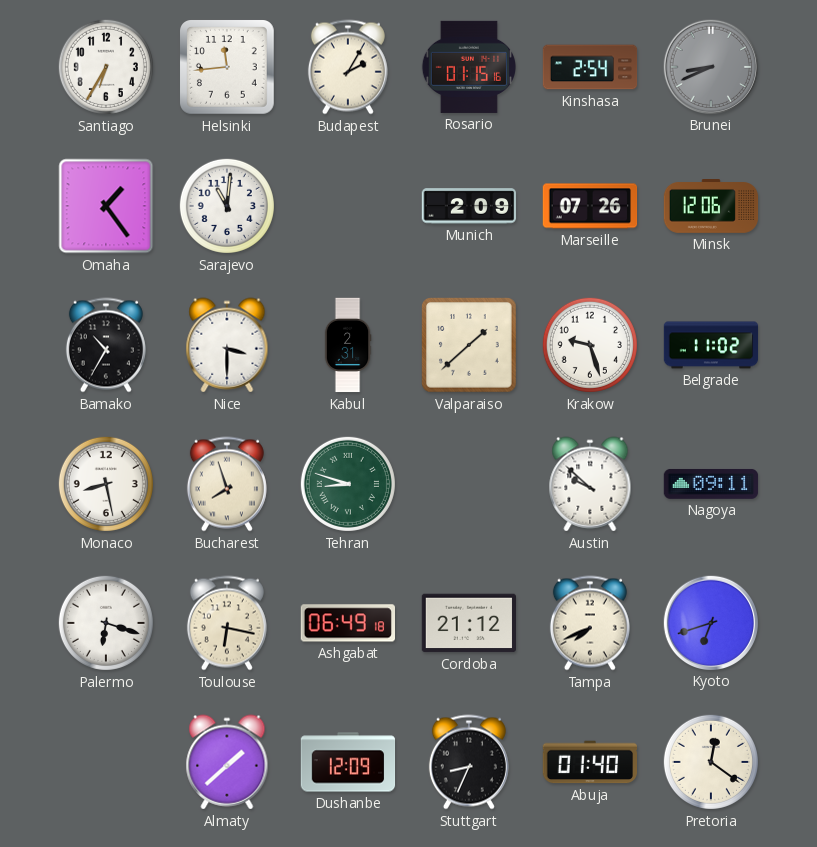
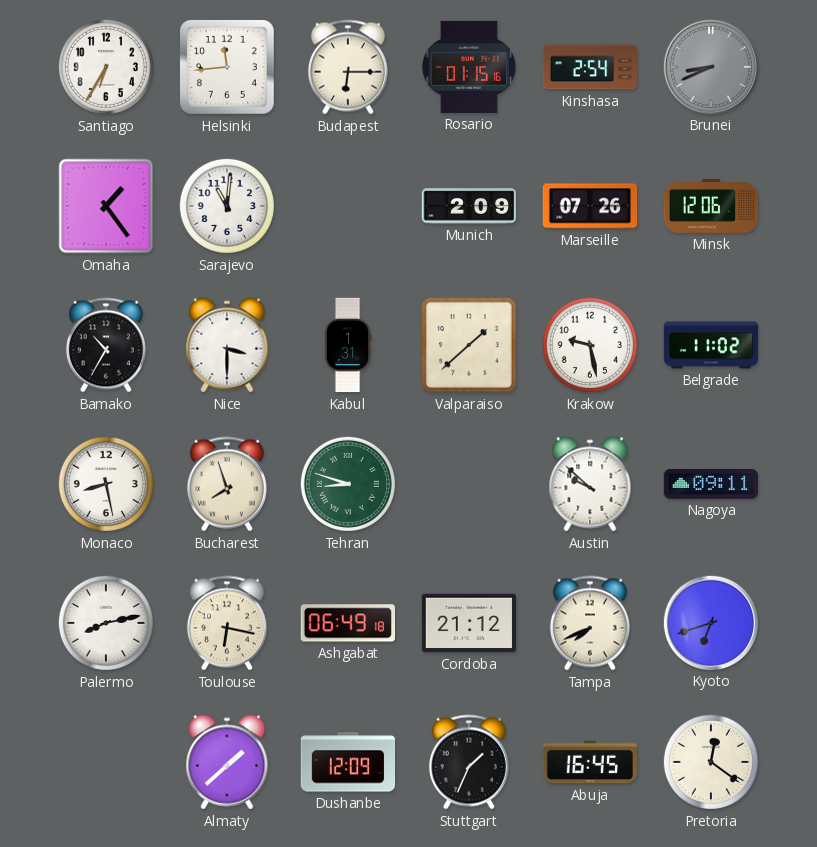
Budapest: 2:05 -> 6:15 (348, 67)
Kabul: 2:31 -> 1:31 (348, 345)
Krakow: 9:27 -> 9:28 (590, 345)
Palermo: 6:18 -> 8:13 (106, 623)
Stuttgart: 8:34 -> 1:34 (469, 762)
Abuja: 01:40 -> 16:45 (589, 762)
